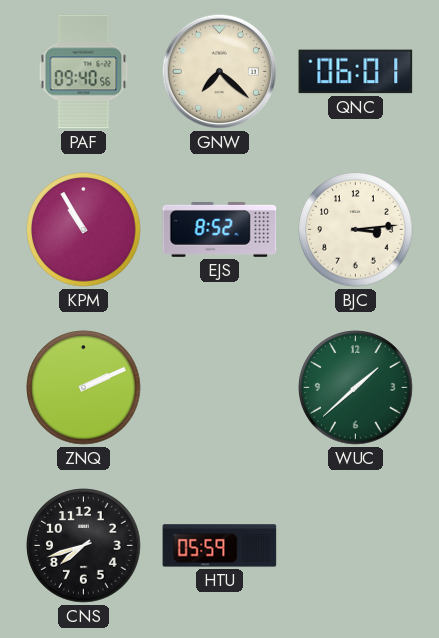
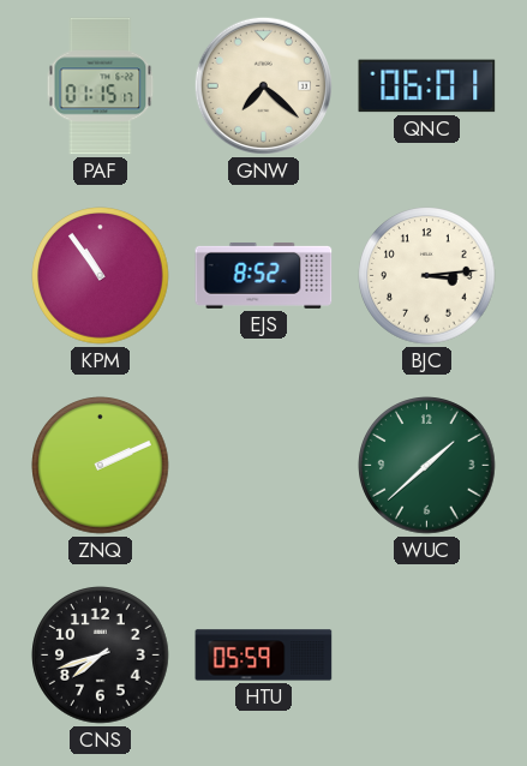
PAF: 09:40 -> 01:15 (101, 86)
KPM: 10:55 -> 10:54 (101, 276)
